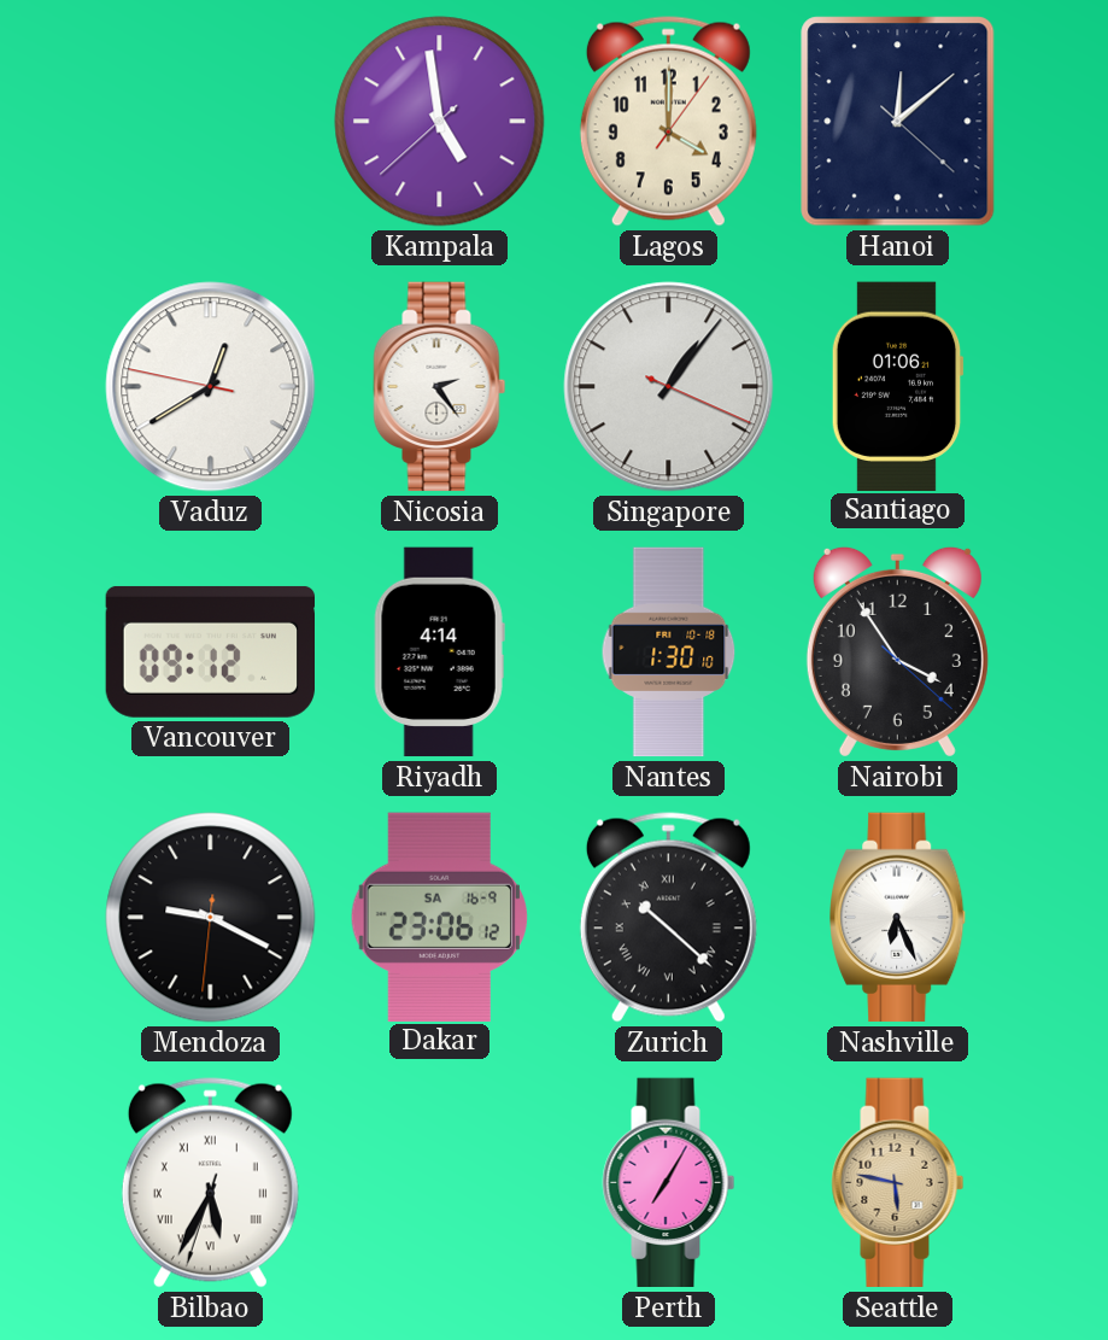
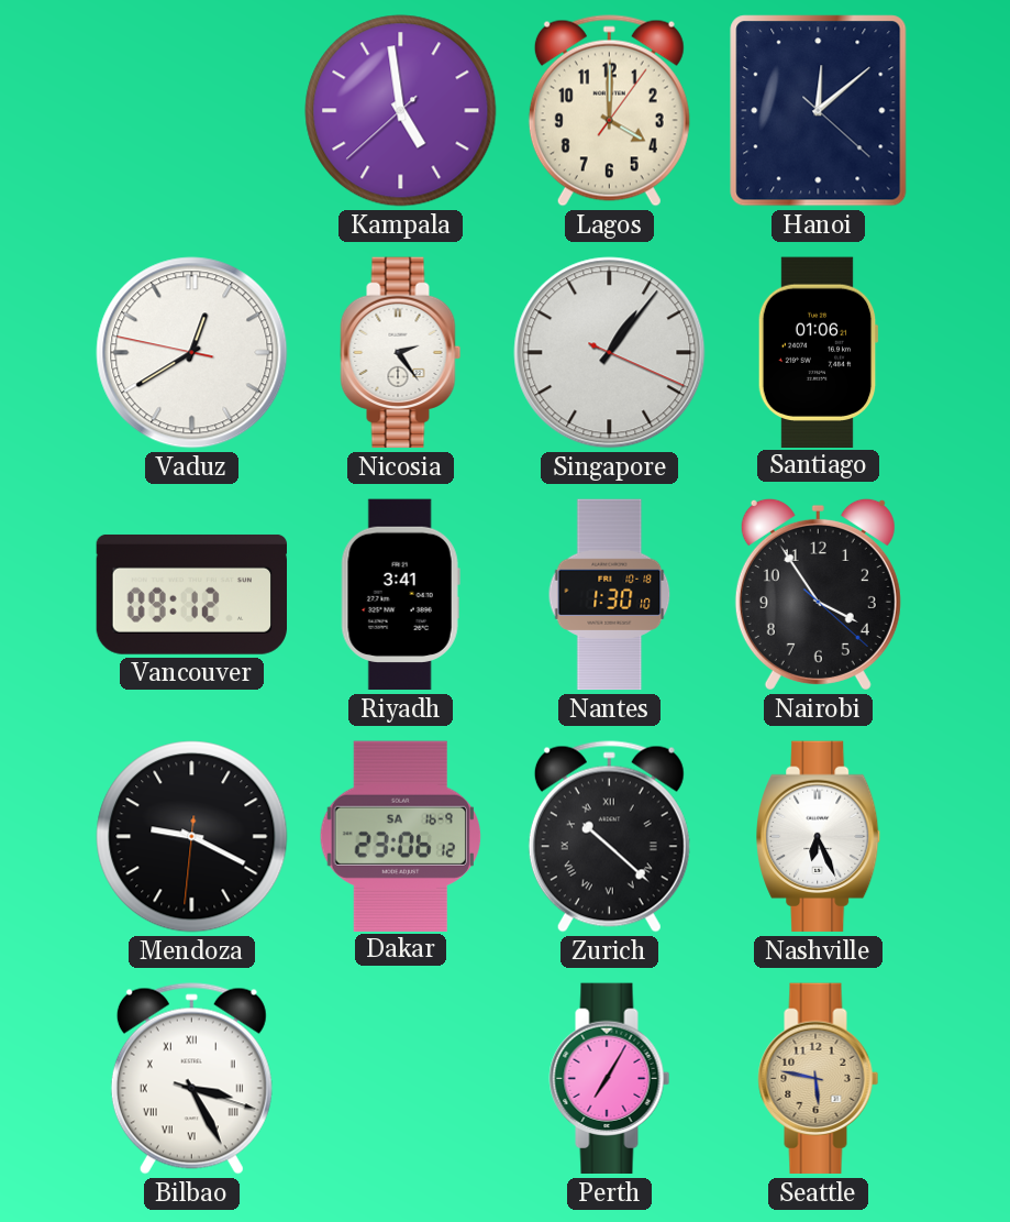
Riyadh: 4:14 -> 3:41 (400, 595)
Bilbao: 5:34 -> 3:25 (191, 1079)
